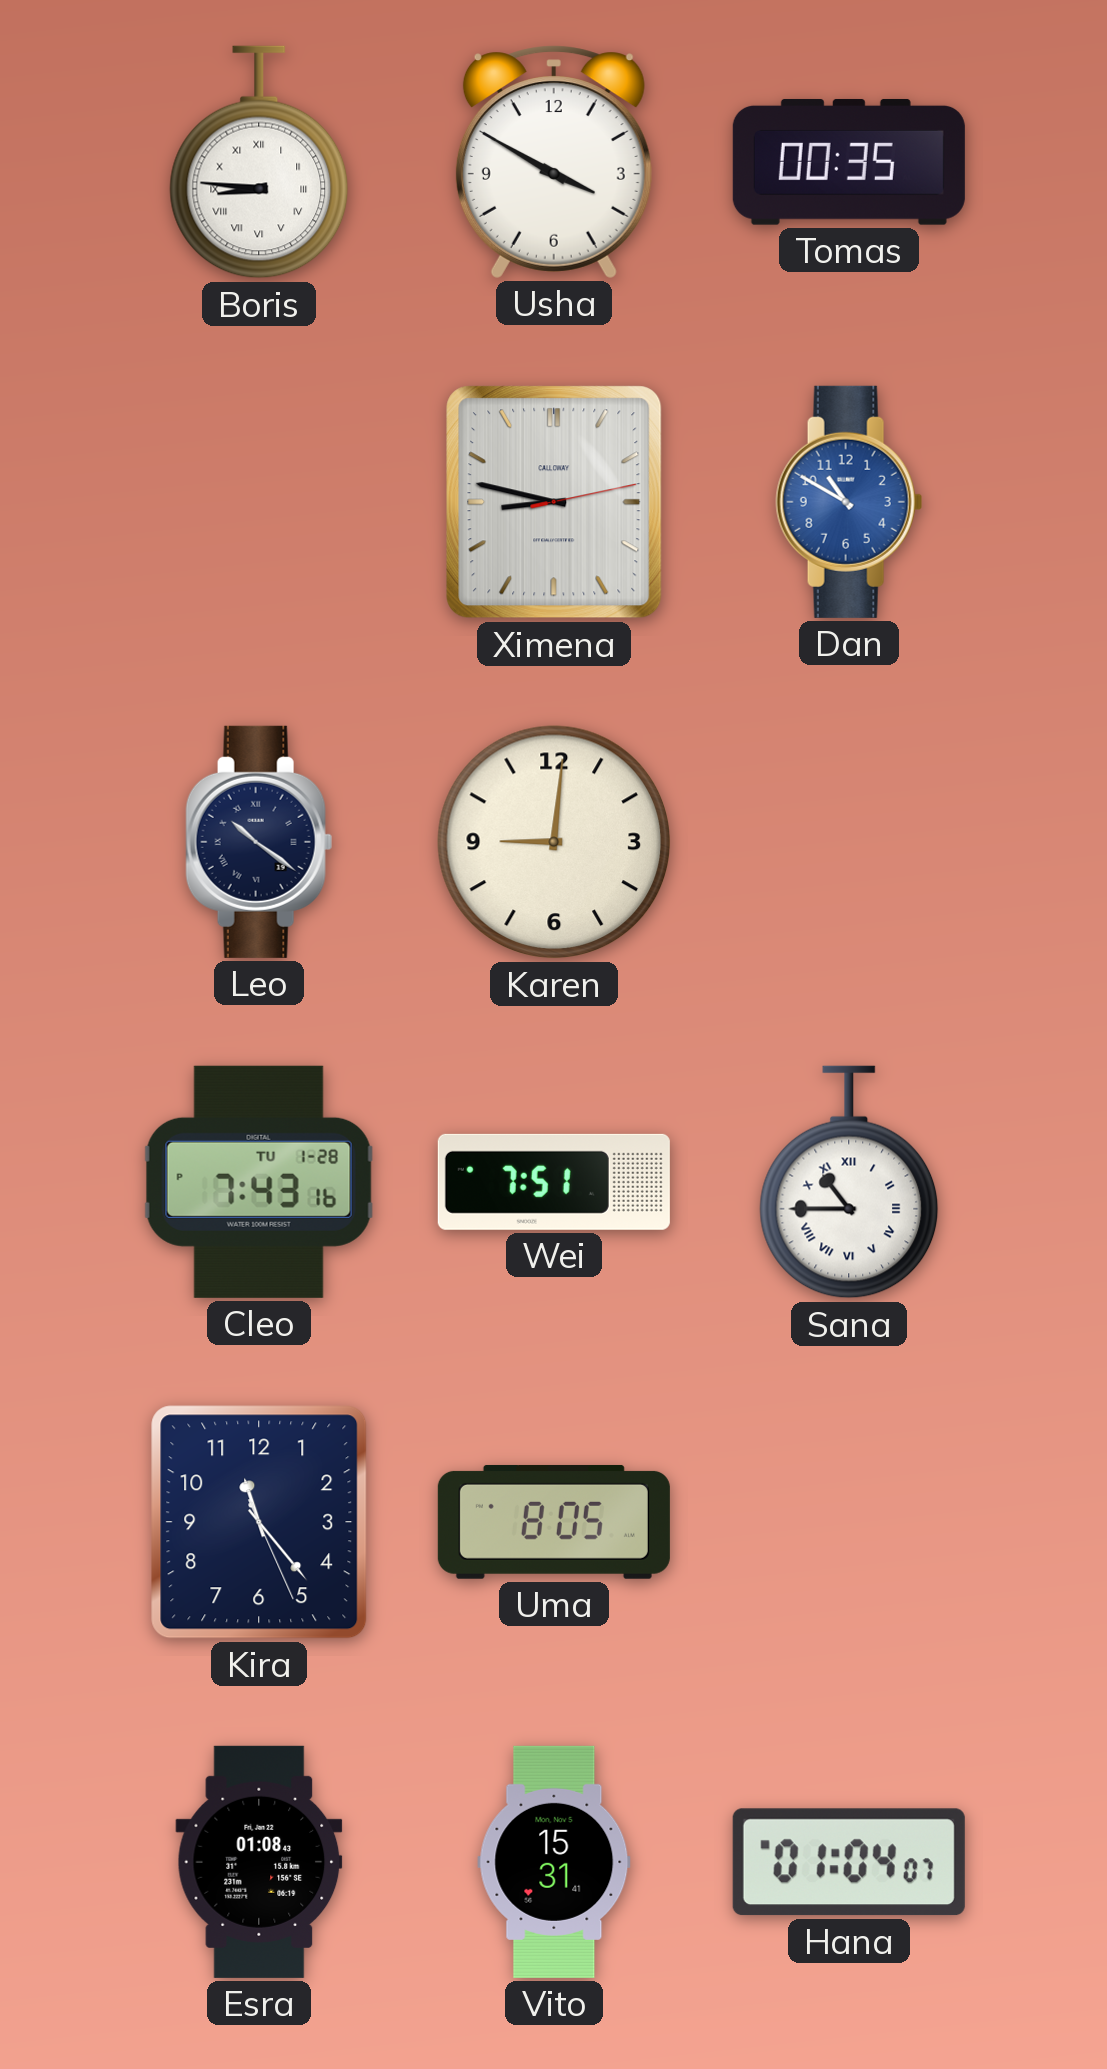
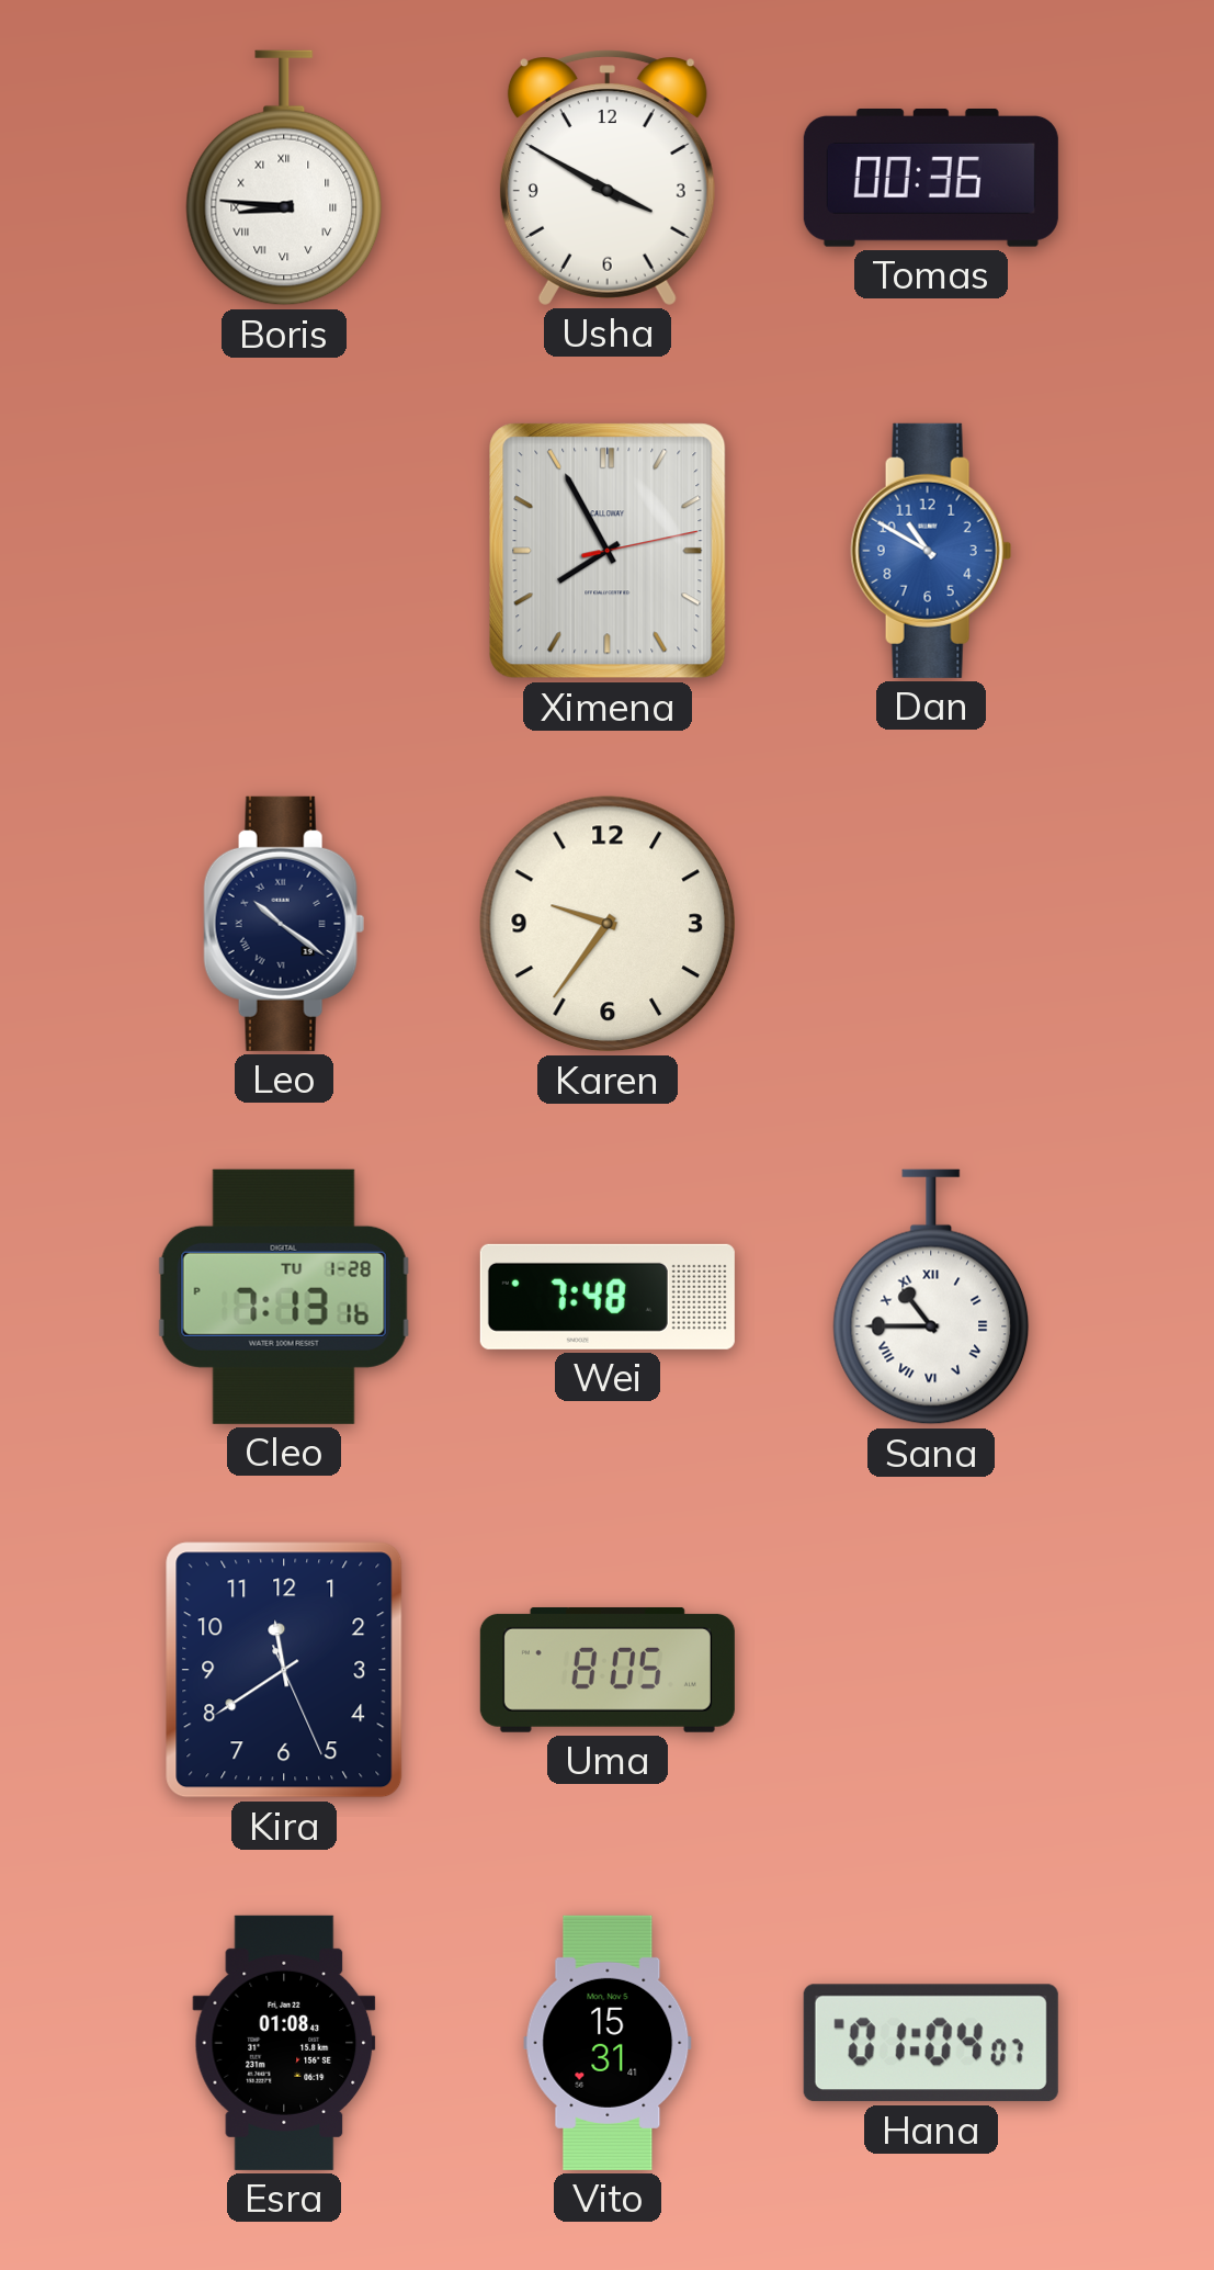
Tomas: 00:35 -> 00:36 (931, 178)
Ximena: 8:47 -> 7:55 (608, 551)
Karen: 9:01 -> 9:36 (608, 924)
Cleo: 7:43 -> 7:13 (284, 1297)
Wei: 7:51 -> 7:48 (608, 1297)
Kira: 11:23 -> 11:39 (284, 1670)
